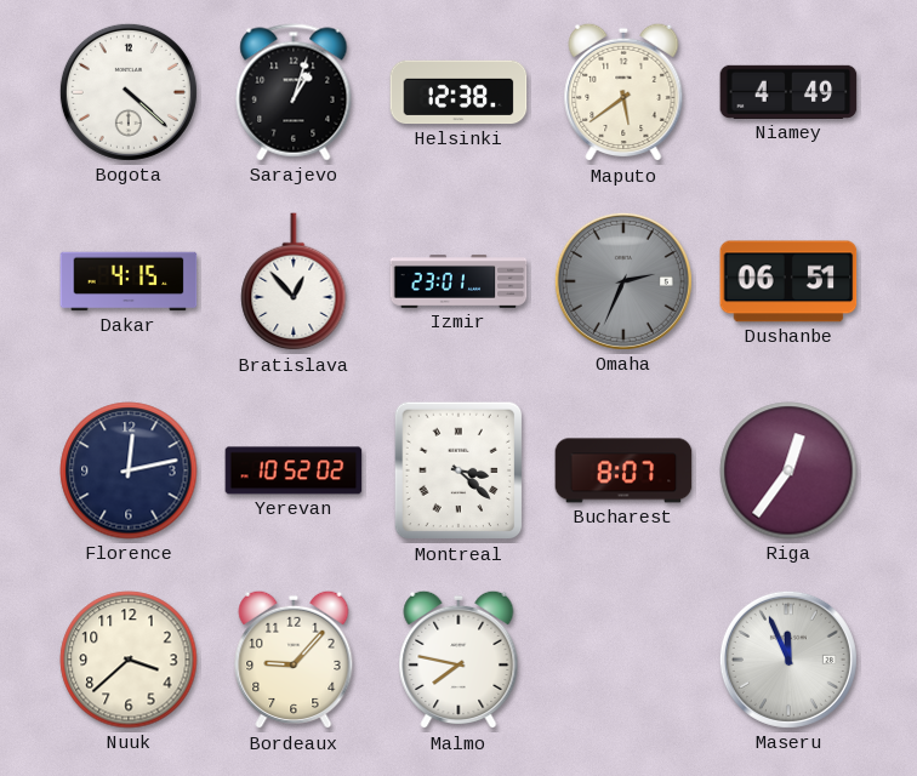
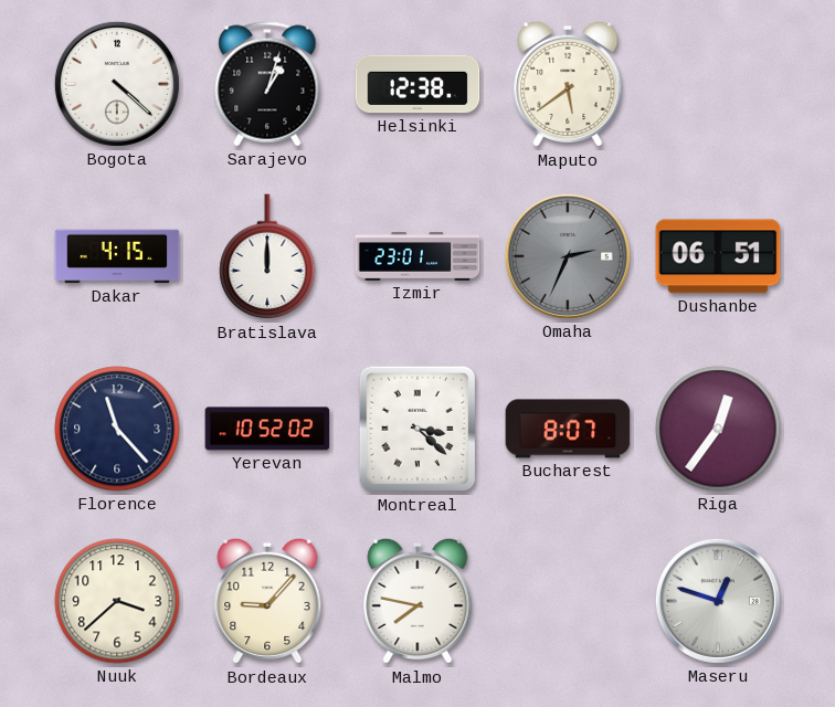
Niamey: 4:49 -> none (788, 92)
Bratislava: 12:53 -> 12:00 (267, 257)
Florence: 12:13 -> 11:23 (117, 429)
Maseru: 11:56 -> 12:48 (718, 601)
